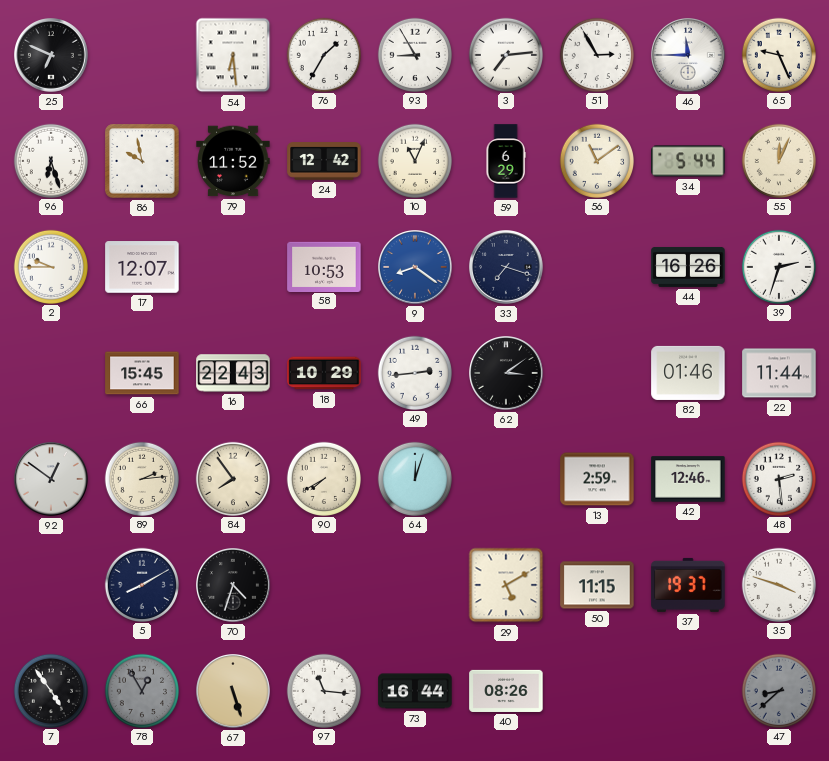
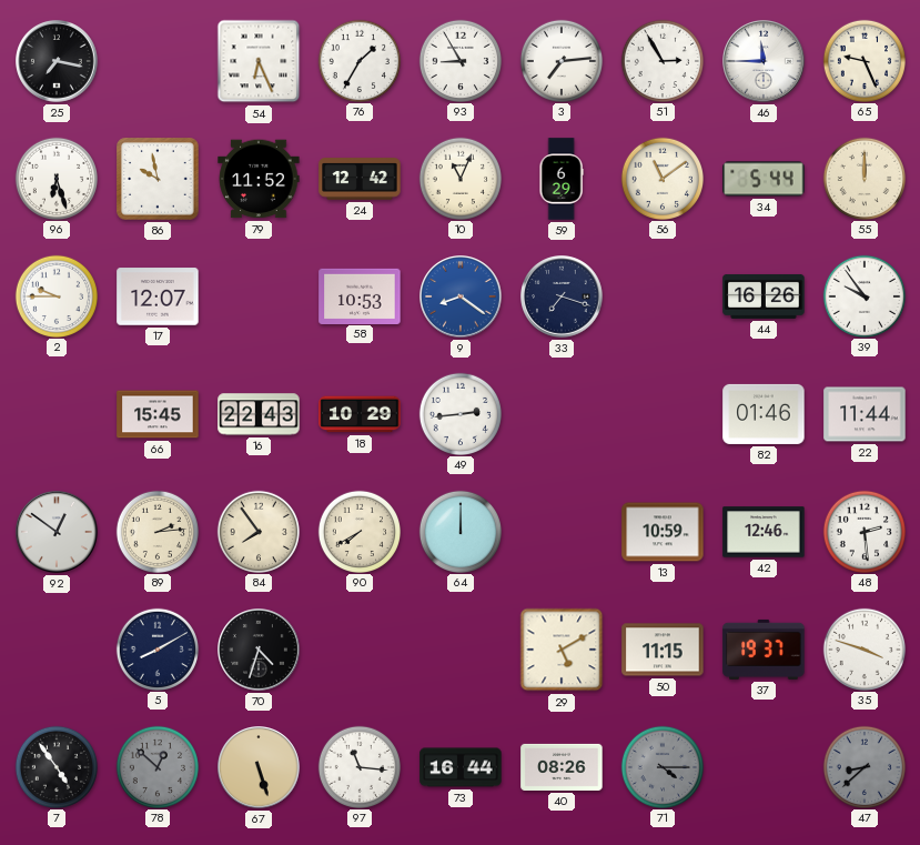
25: 6:49 -> 7:17 (58, 62)
54: 6:29 -> 6:26 (259, 61)
55: 12:04 -> 12:00 (863, 178)
39: 2:33 -> 9:54 (863, 295)
62: 3:09 -> none (507, 374)
64: 12:03 -> 12:00 (459, 531)
13: 2:59 -> 10:59 (663, 532)
78: 12:55 -> 12:52 (156, 766)
71: none -> 4:15 (661, 766)
